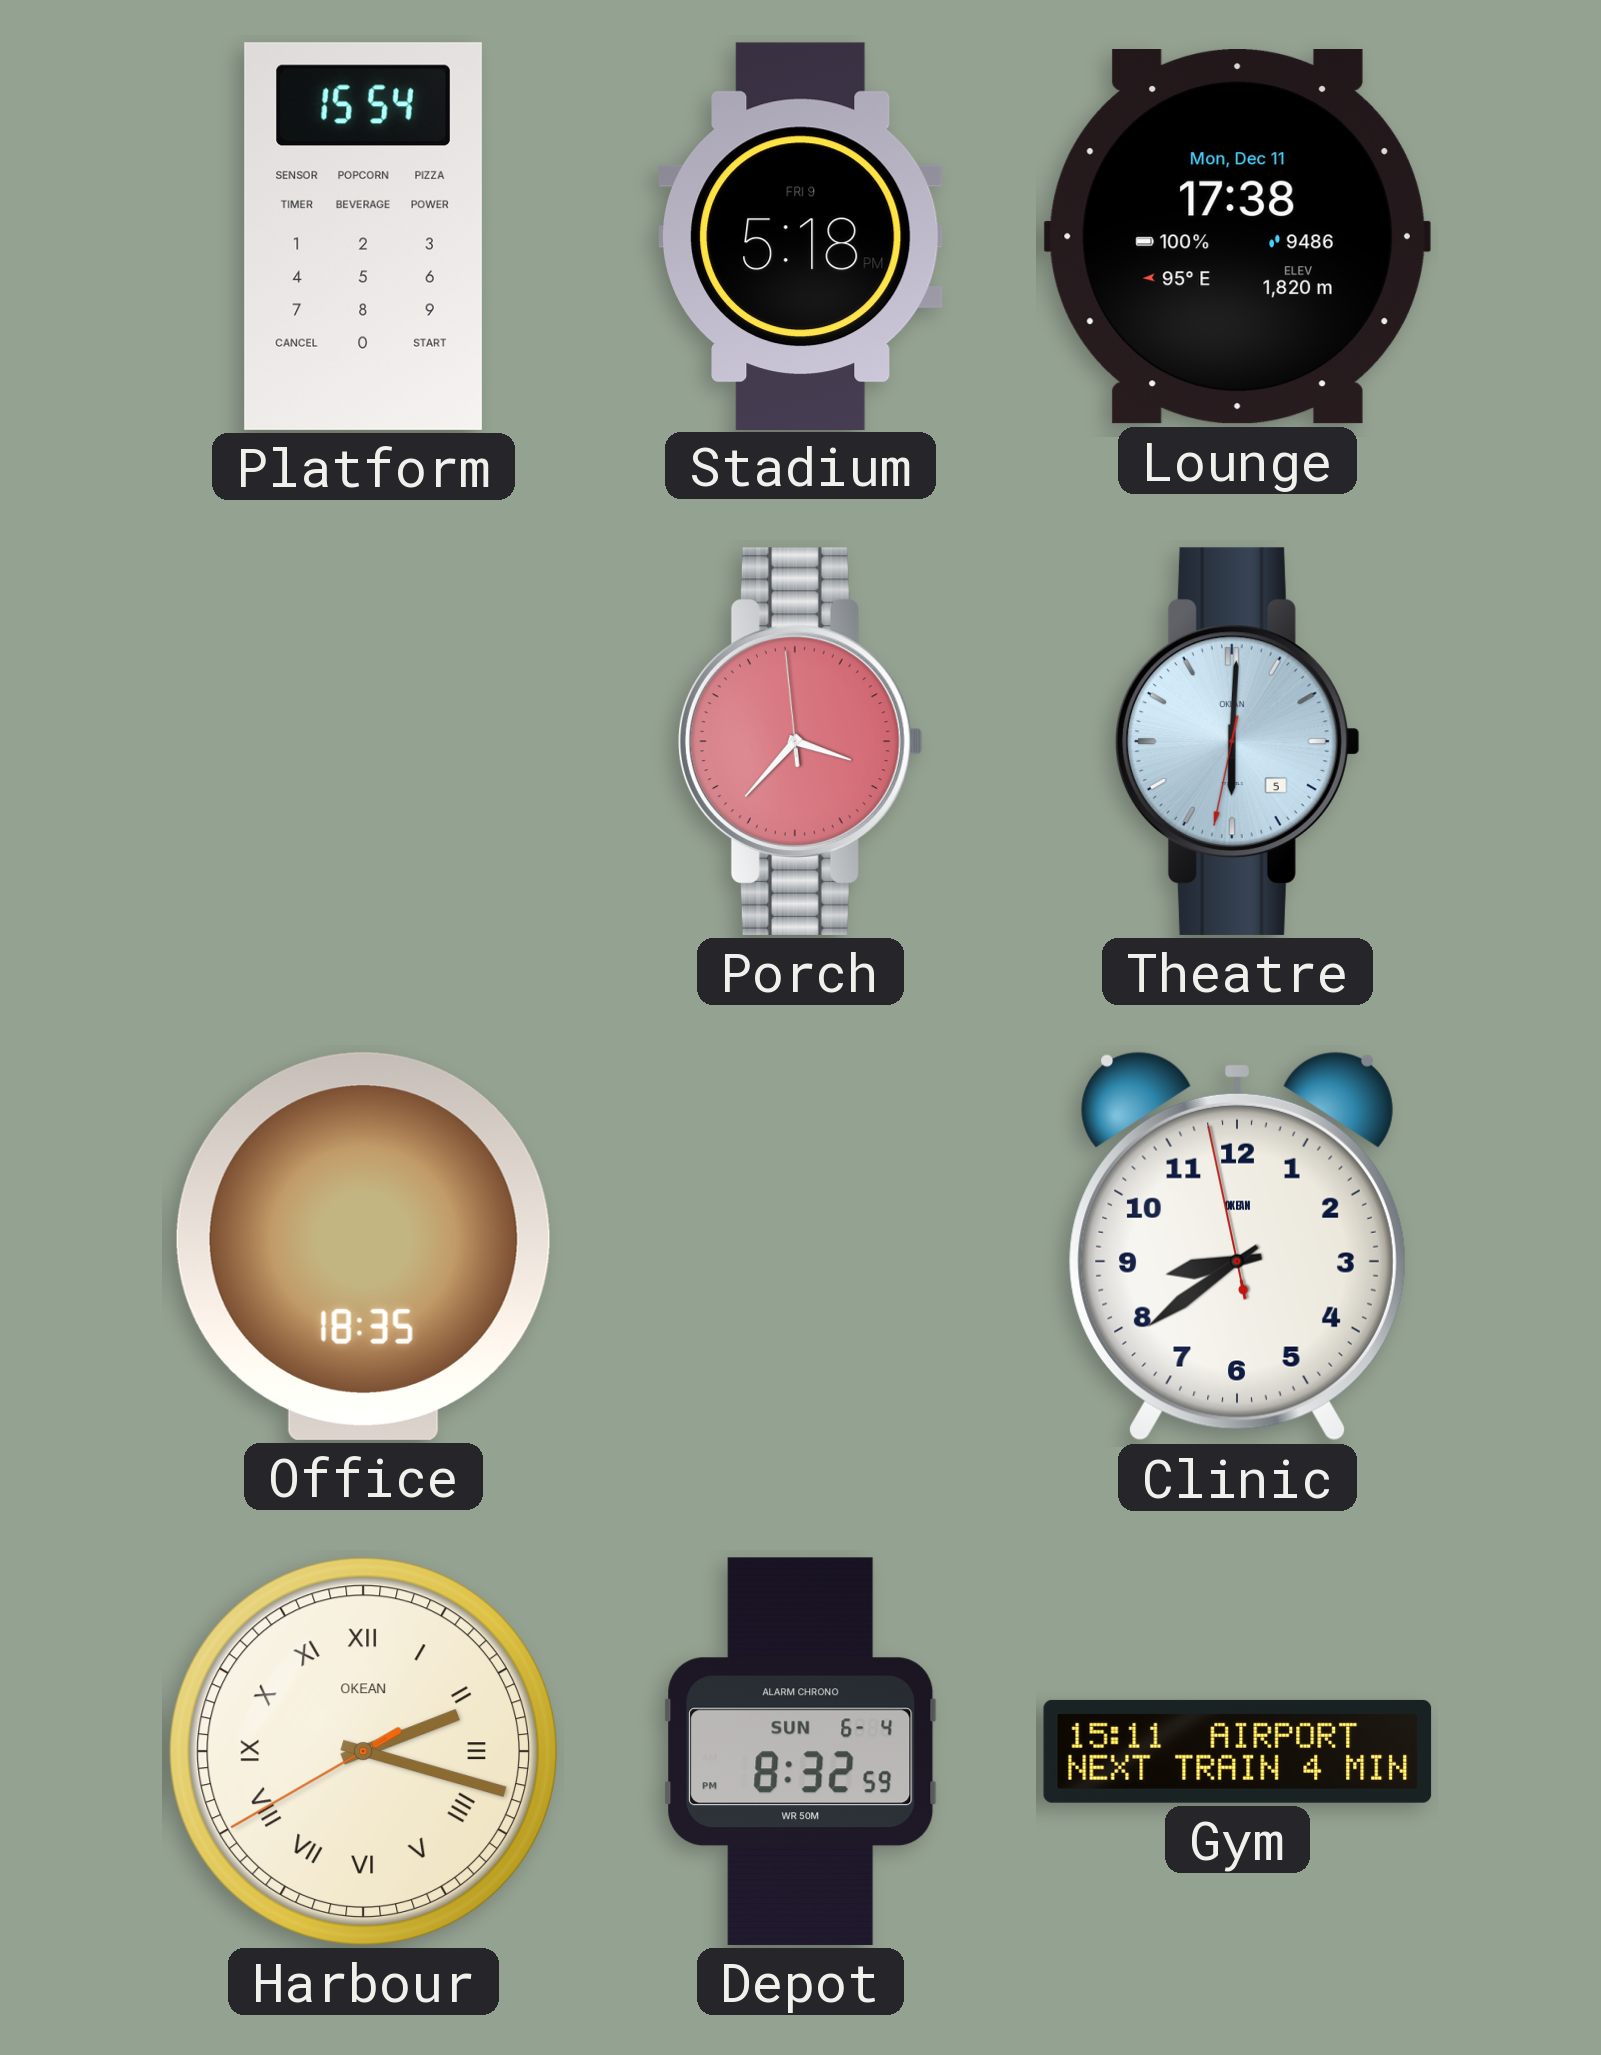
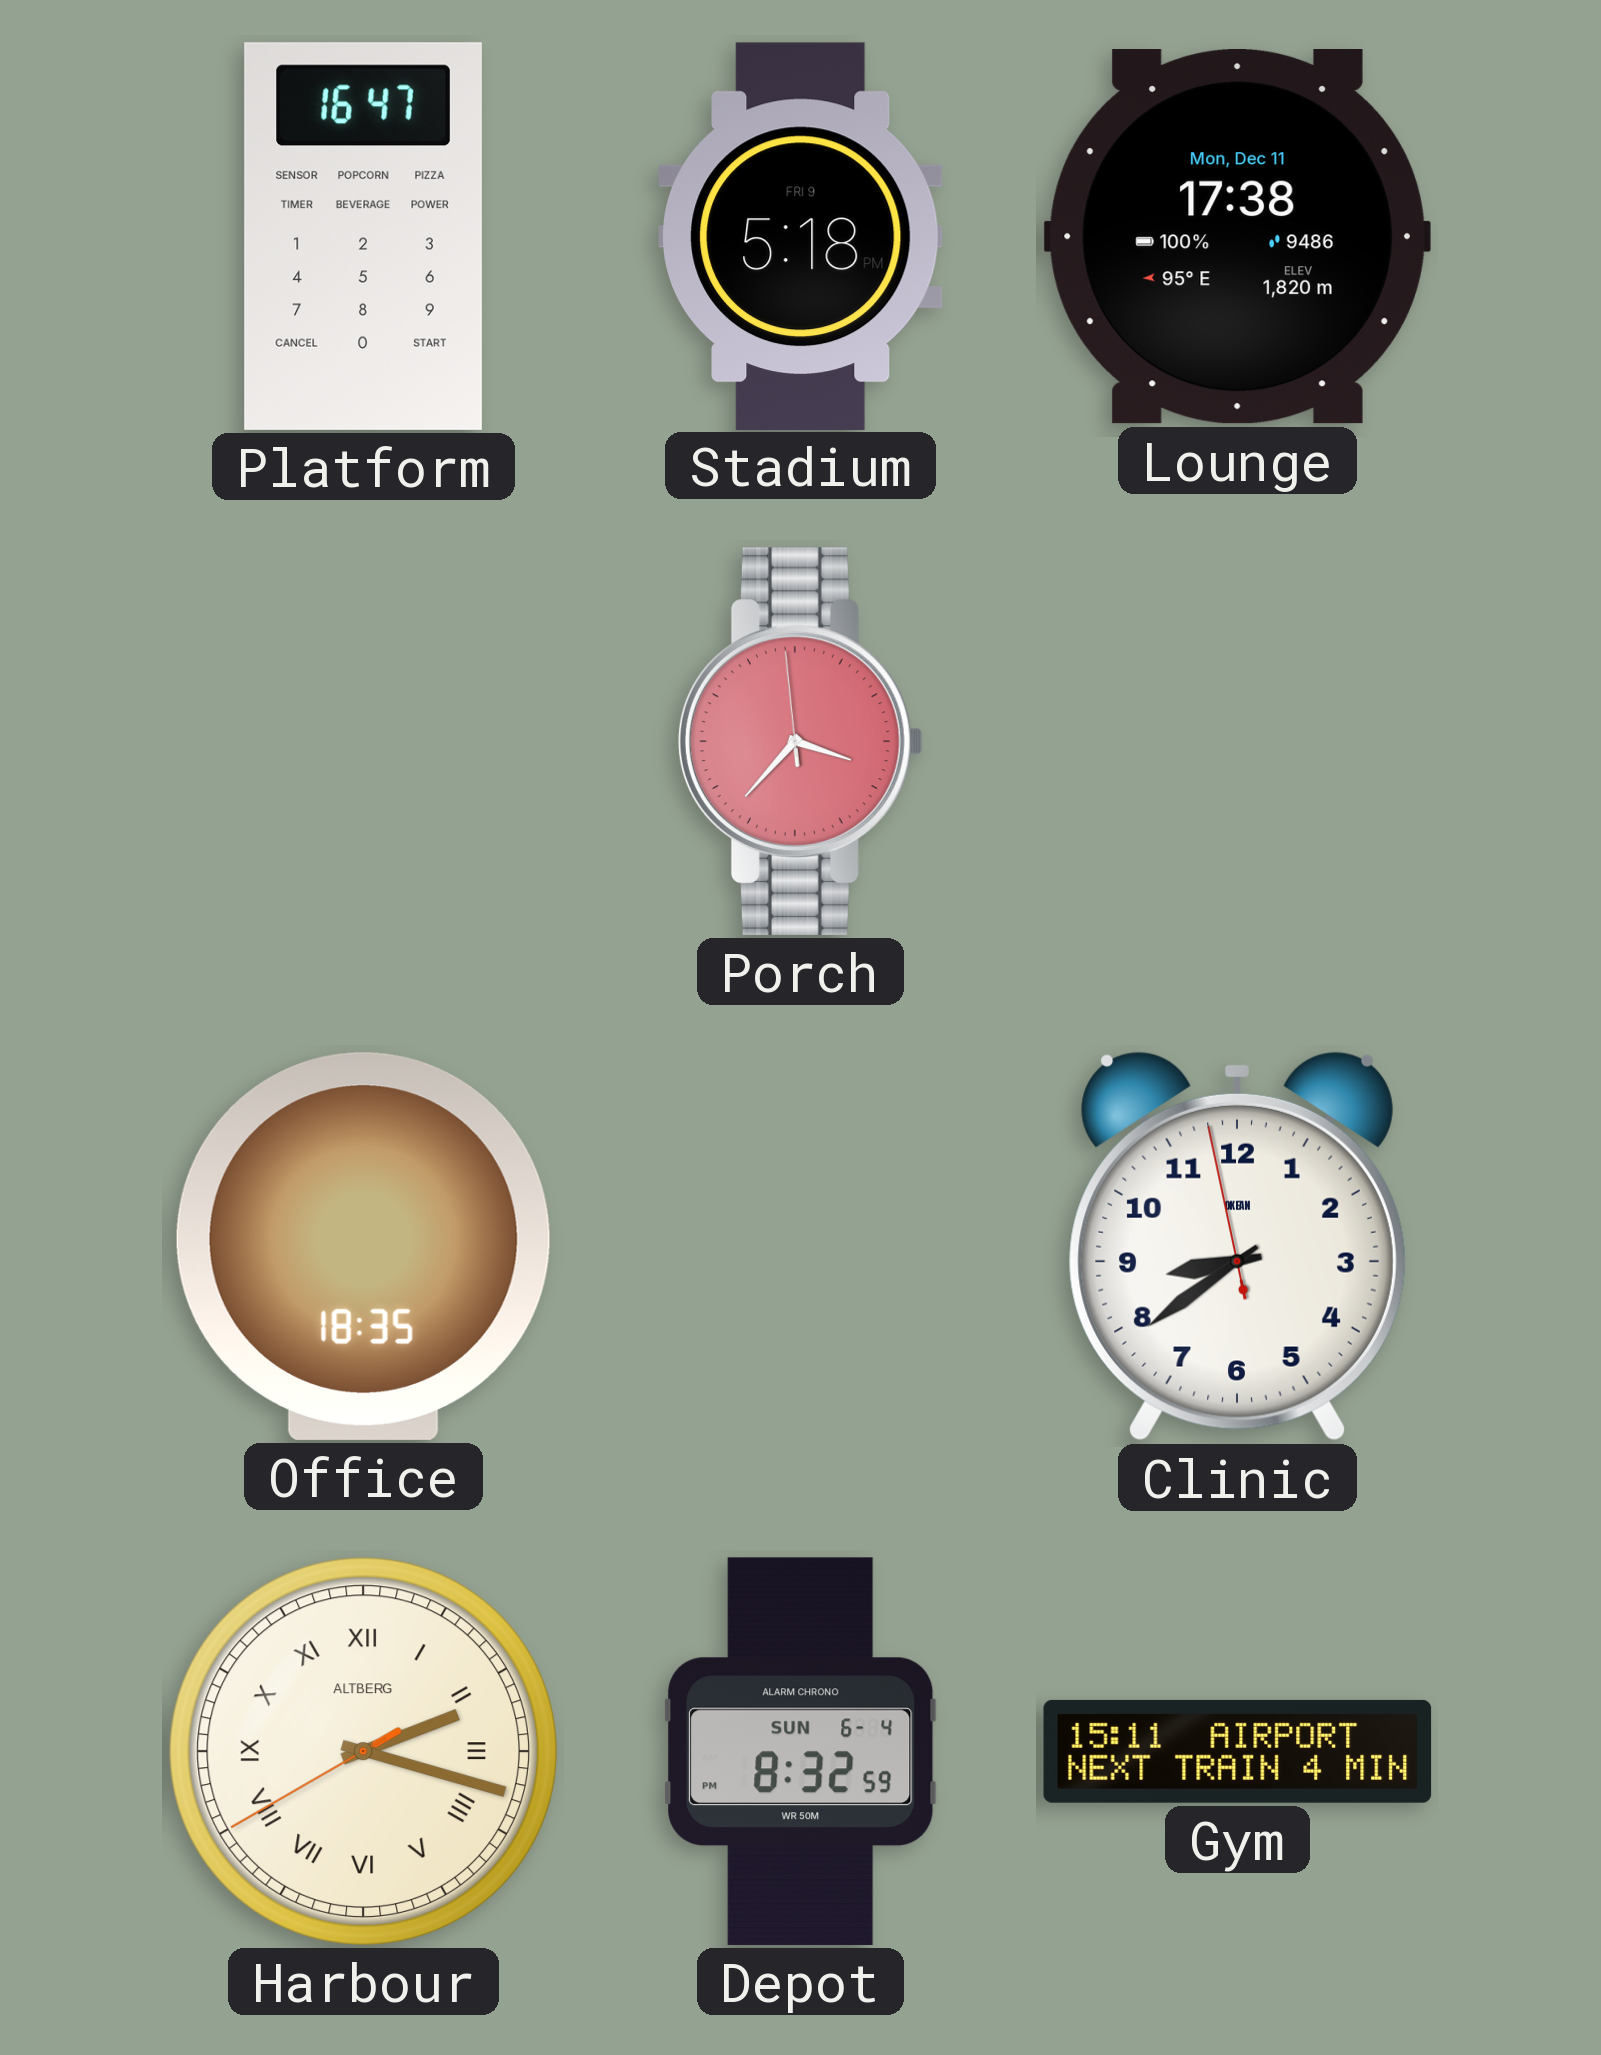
Platform: 15:54 -> 16:47 (363, 236)
Theatre: 6:00 -> none (1237, 741)
Harbour brand: OKEAN -> ALTBERG (363, 1751)
